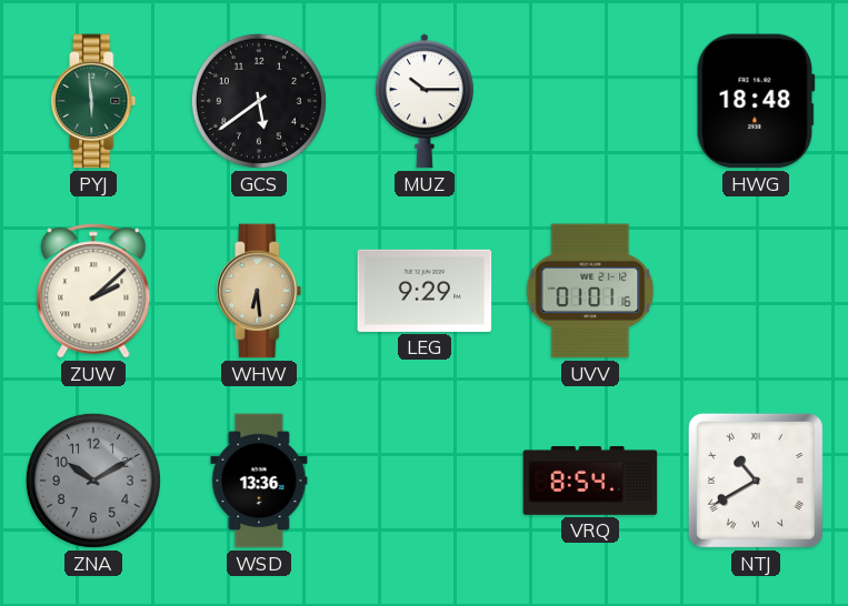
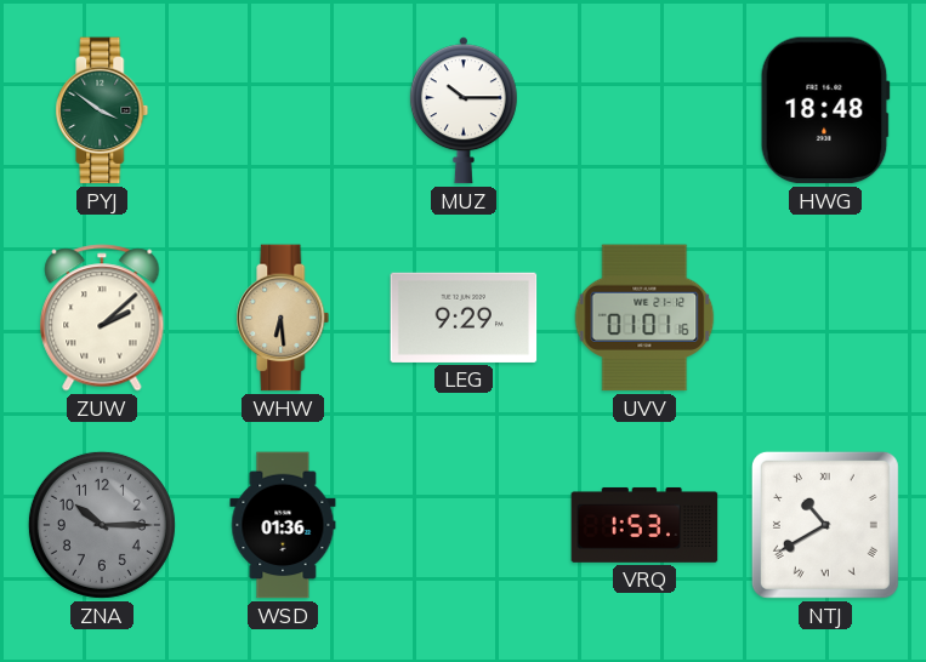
PYJ: 5:59 -> 3:51 (102, 110)
GCS: 5:39 -> none (259, 101)
ZNA: 10:10 -> 10:15 (102, 525)
WSD: 13:36 -> 01:36 (283, 525)
VRQ: 8:54 -> 1:53 (644, 525)
